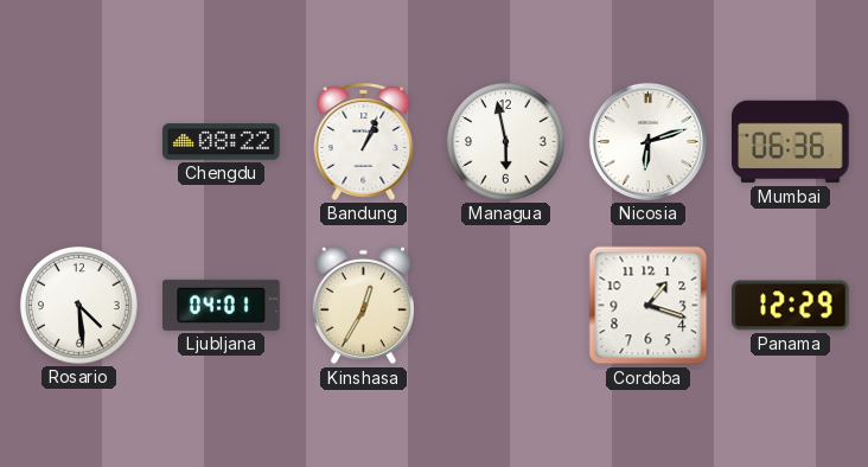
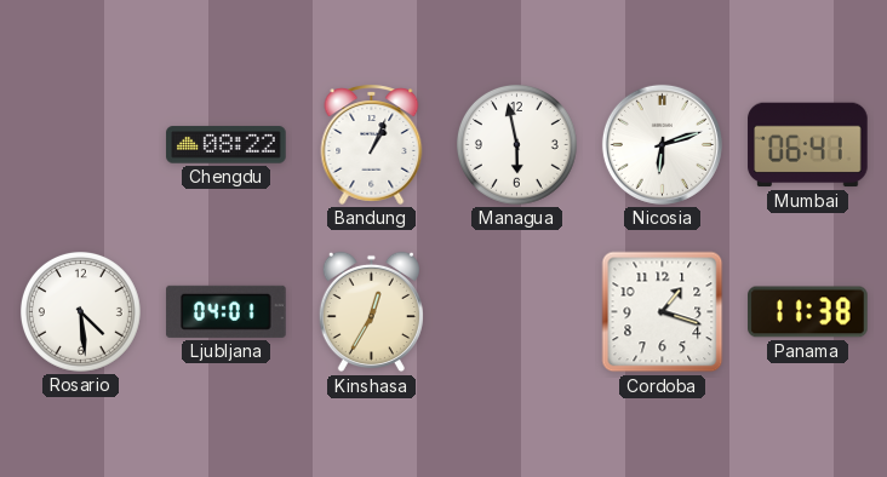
Mumbai: 06:36 -> 06:41 (808, 145)
Panama: 12:29 -> 11:38 (808, 312)
